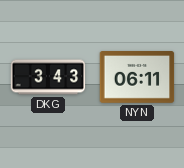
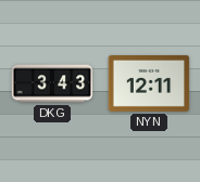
NYN: 06:11 -> 12:11 (149, 84)
